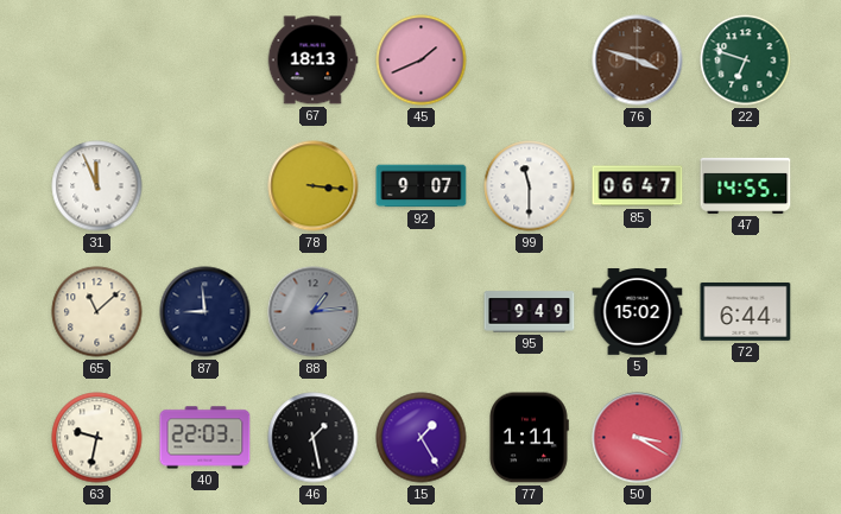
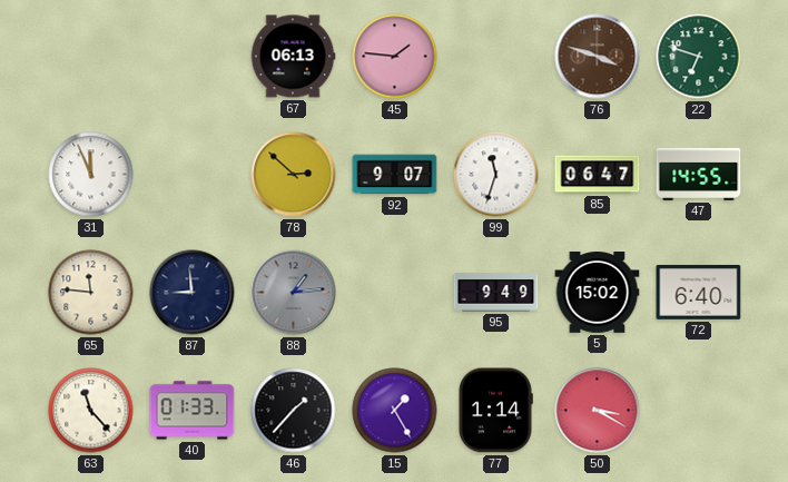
67: 18:13 -> 06:13 (293, 57)
45: 1:41 -> 1:46 (395, 57)
78: 3:16 -> 2:52 (294, 175)
99: 11:30 -> 11:33 (496, 175)
65: 11:08 -> 11:46 (91, 293)
72: 6:44 -> 6:40 (699, 292)
63: 9:32 -> 11:23 (91, 411)
40: 22:03 -> 01:33 (193, 411)
46: 1:28 -> 1:37 (294, 411)
77: 1:11 -> 1:14 (495, 411)
